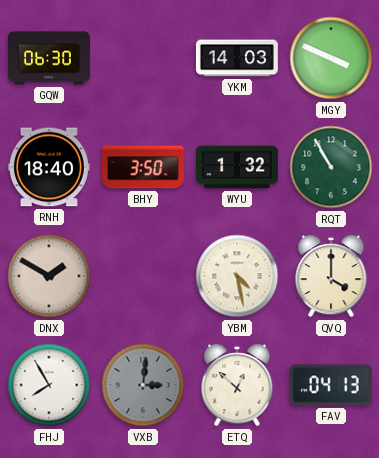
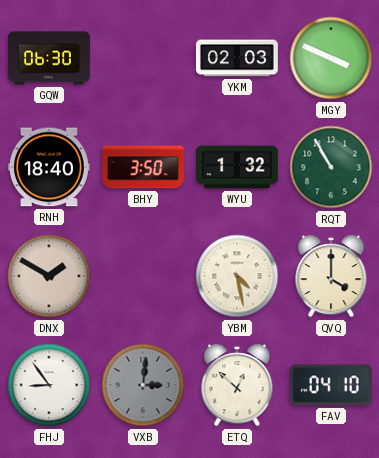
YKM: 14:03 -> 02:03 (237, 58)
FHJ: 7:55 -> 8:54 (49, 385)
FAV: 04:13 -> 04:10 (331, 385)
